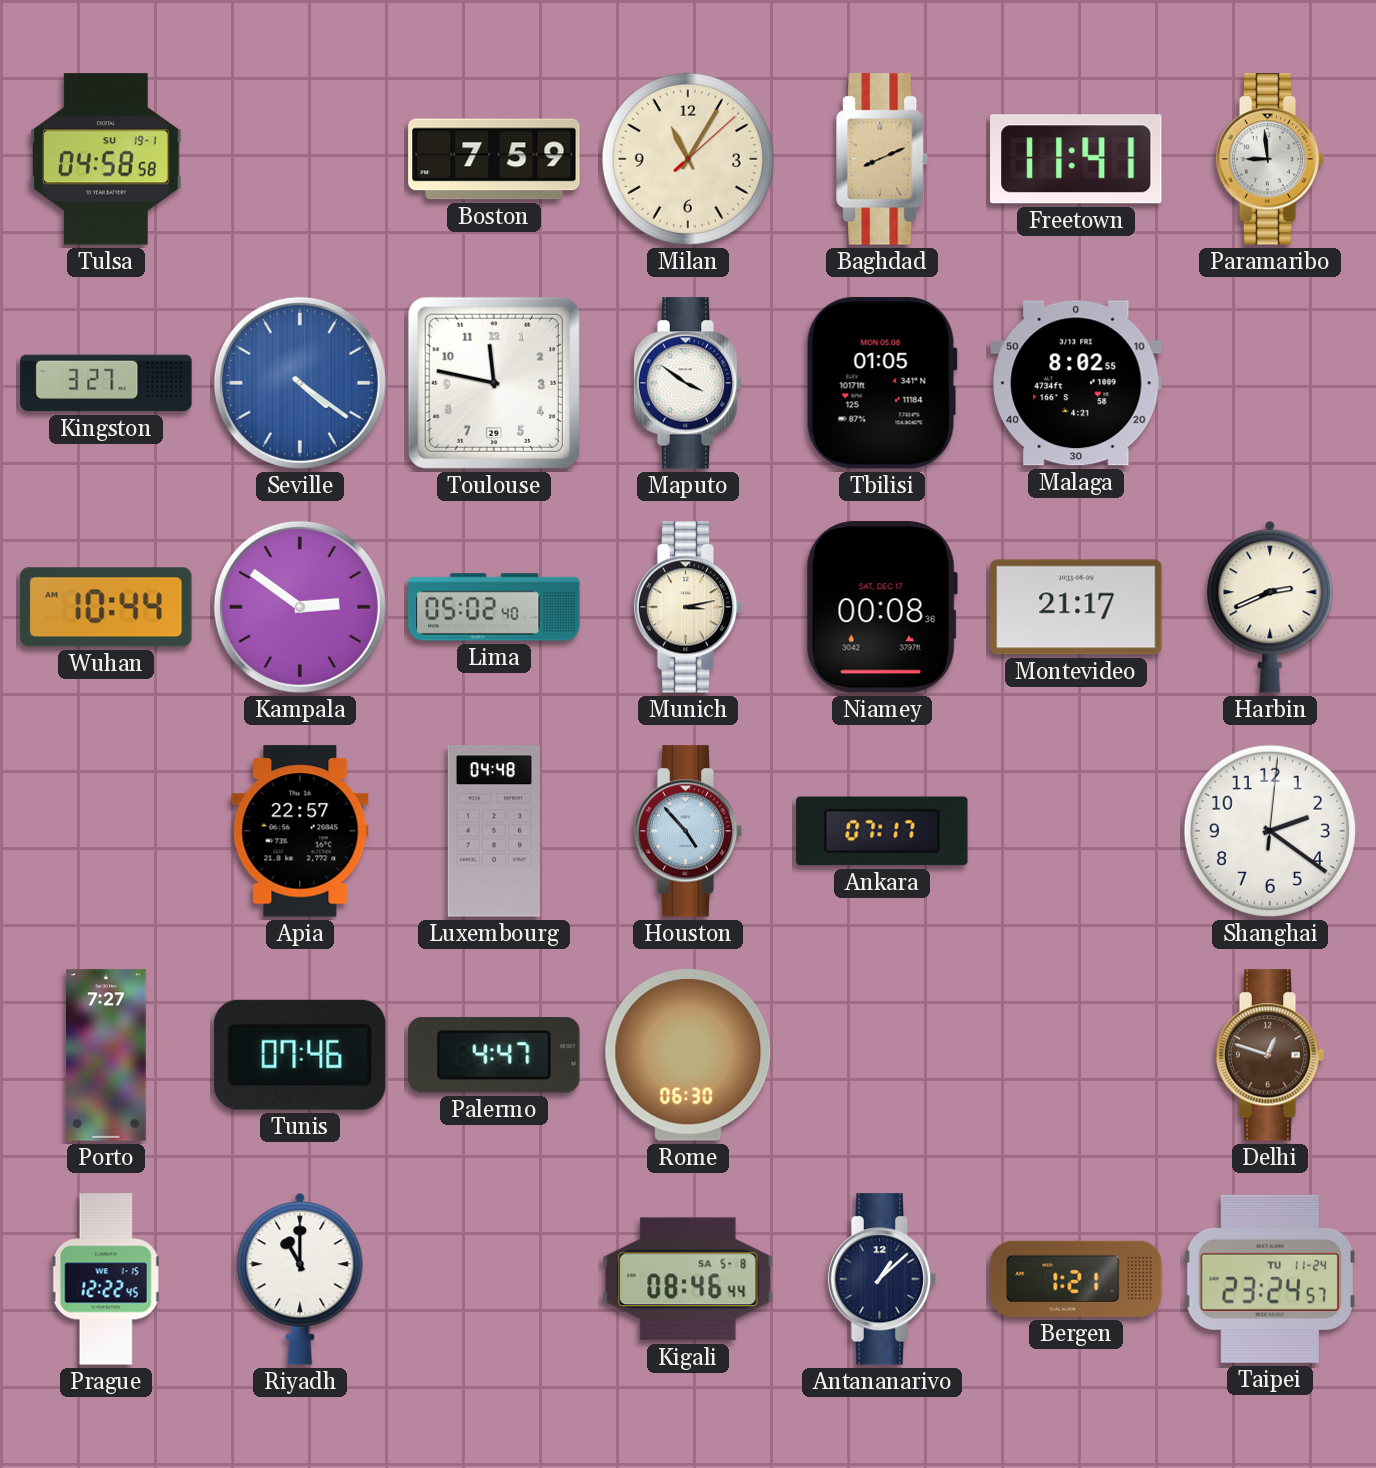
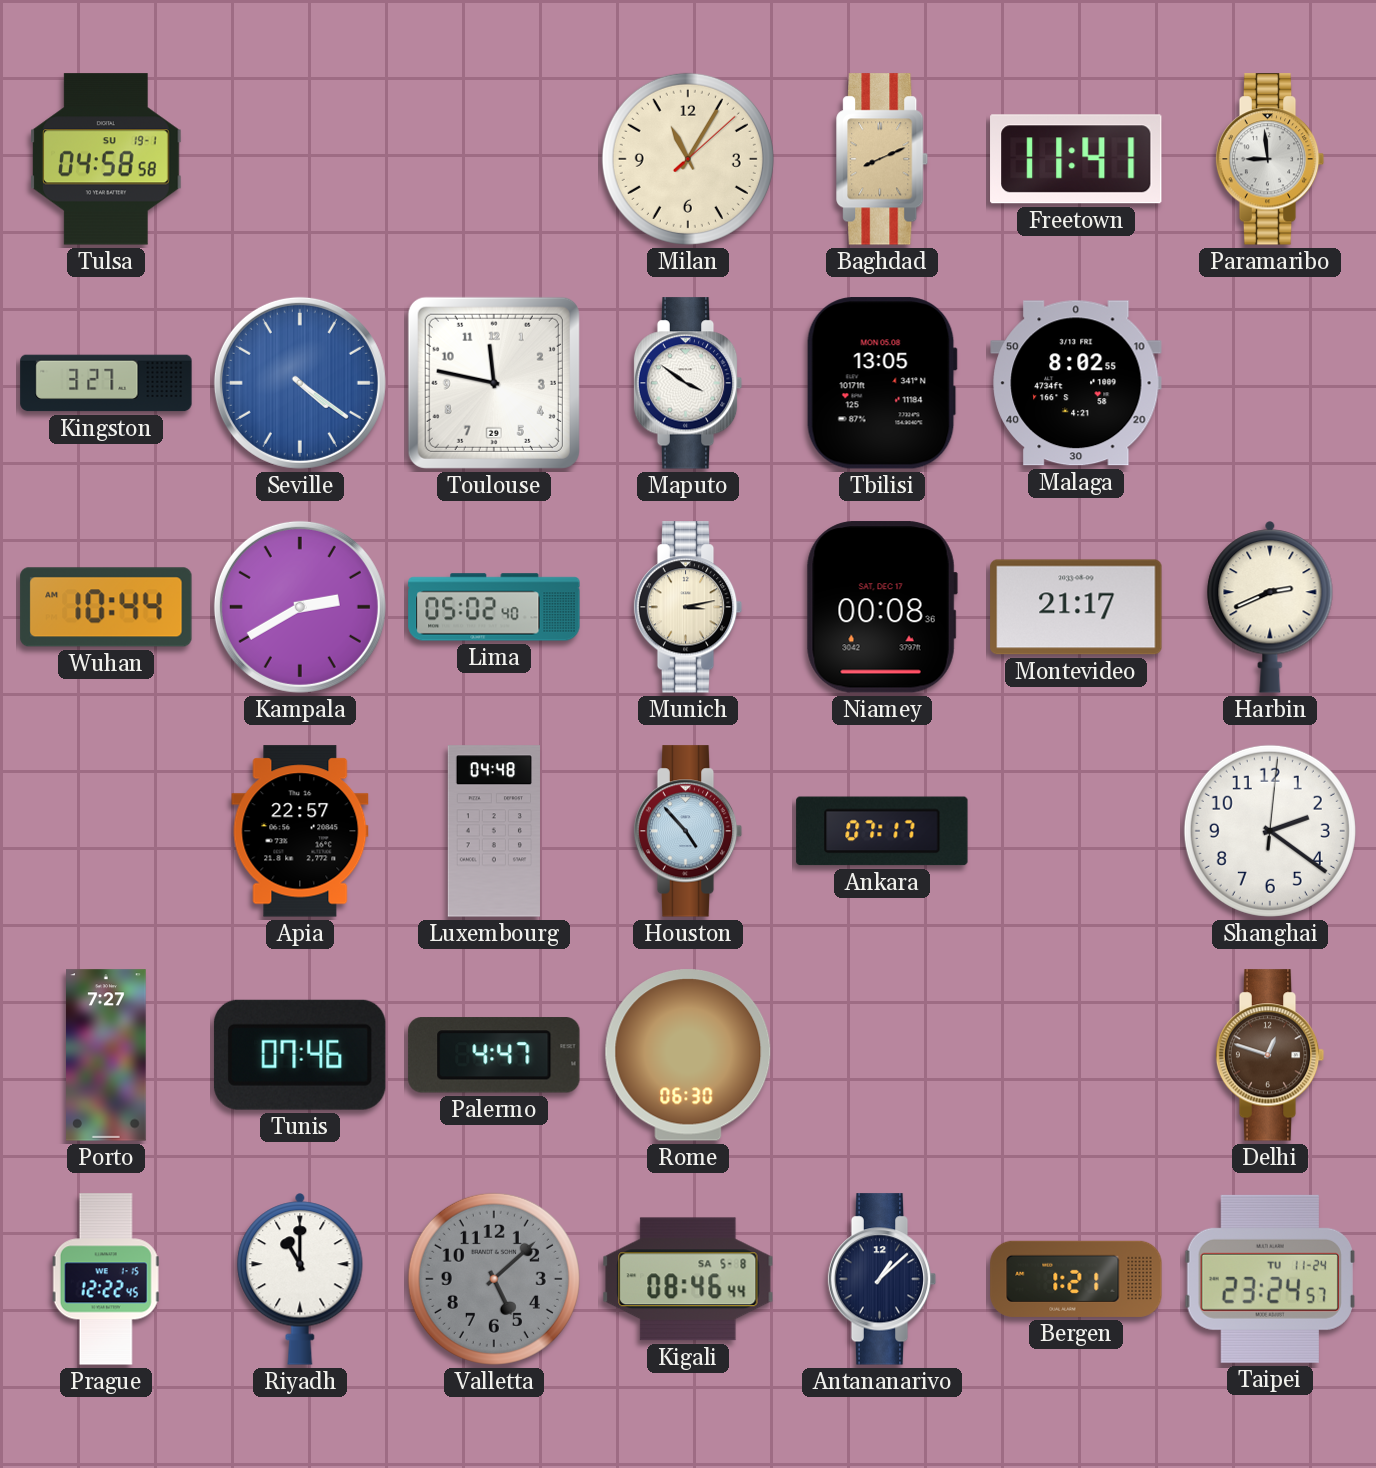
Boston: 7:59 -> none (494, 159)
Tbilisi: 01:05 -> 13:05 (882, 383)
Kampala: 2:51 -> 2:40 (300, 607)
Valletta: none -> 5:08 (494, 1279)
